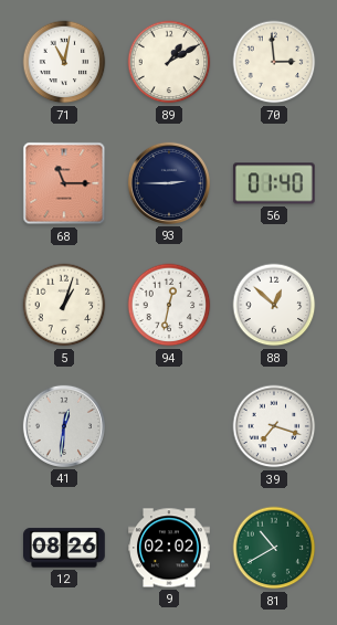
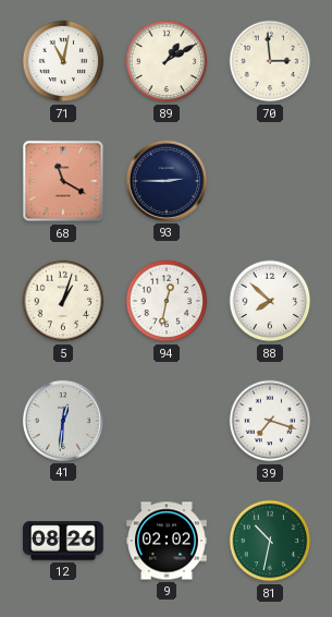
68: 11:15 -> 11:20 (63, 181)
56: 01:40 -> none (274, 183)
88: 12:52 -> 7:52 (270, 301)
81: 10:40 -> 10:32 (270, 541)
